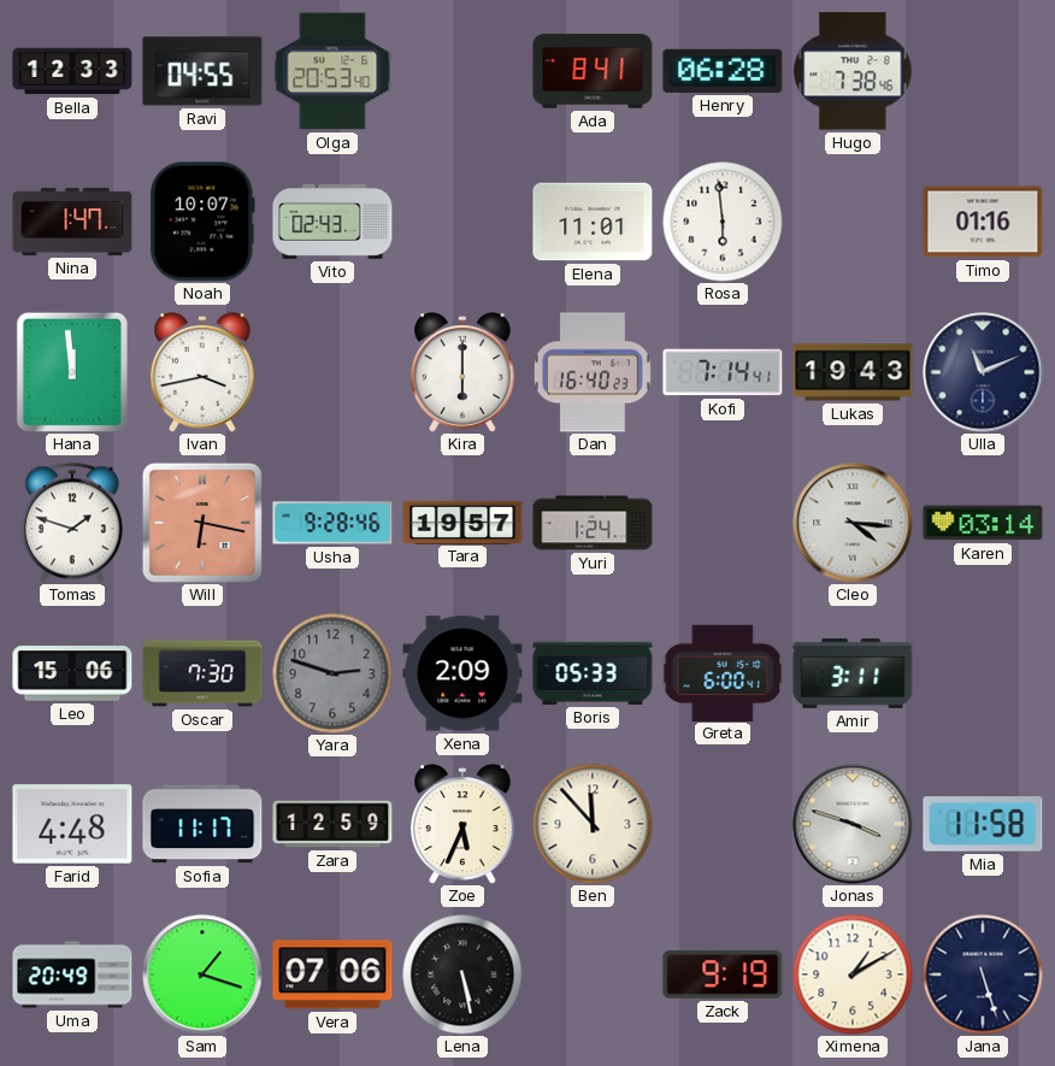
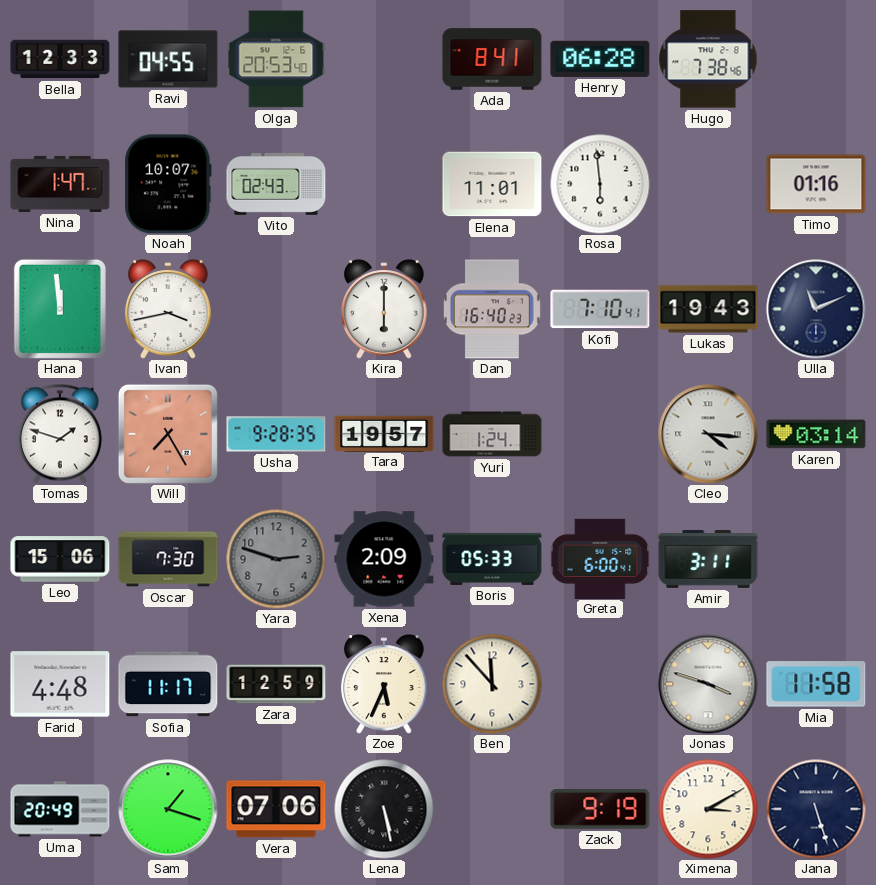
Kofi: 7:14 -> 7:10 (600, 309)
Will: 6:17 -> 7:25 (168, 434)
Usha: 9:28:46 -> 9:28:35 (276, 434)
Ximena: 1:10 -> 3:10 (708, 809)
